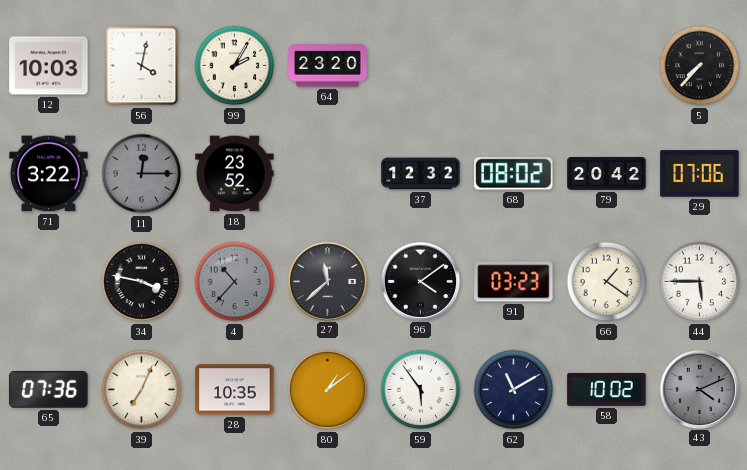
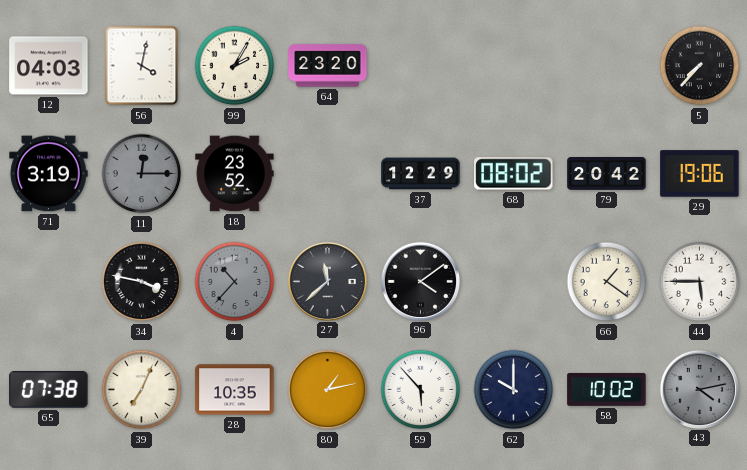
12: 10:03 -> 04:03 (49, 66)
71: 3:22 -> 3:19 (49, 174)
37: 12:32 -> 12:29 (421, 174)
29: 07:06 -> 19:06 (700, 174)
91: 03:23 -> none (514, 282)
65: 07:36 -> 07:38 (49, 390)
80: 1:09 -> 1:13 (328, 390)
59: 5:54 -> 5:53 (421, 390)
62: 11:10 -> 10:00 (514, 390)
43: 4:11 -> 4:13 (699, 389)
